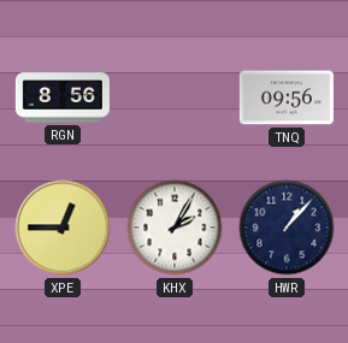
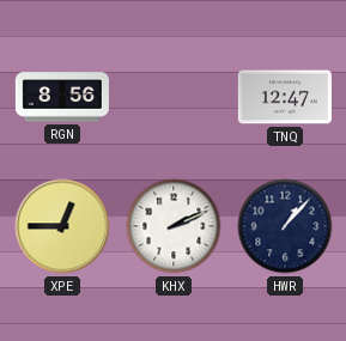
TNQ: 09:56 -> 12:47 (285, 97)
KHX: 2:05 -> 2:11 (174, 226)
